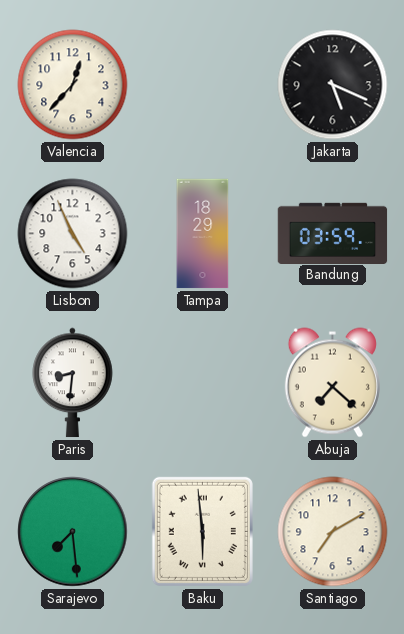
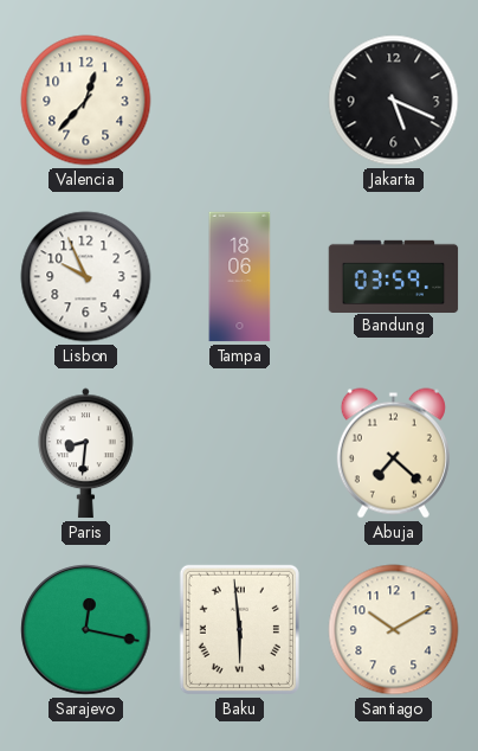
Lisbon: 4:56 -> 9:56 (86, 277)
Tampa: 18:29 -> 18:06 (240, 277)
Sarajevo: 7:29 -> 12:17 (86, 630)
Santiago: 7:10 -> 10:10 (394, 630)
